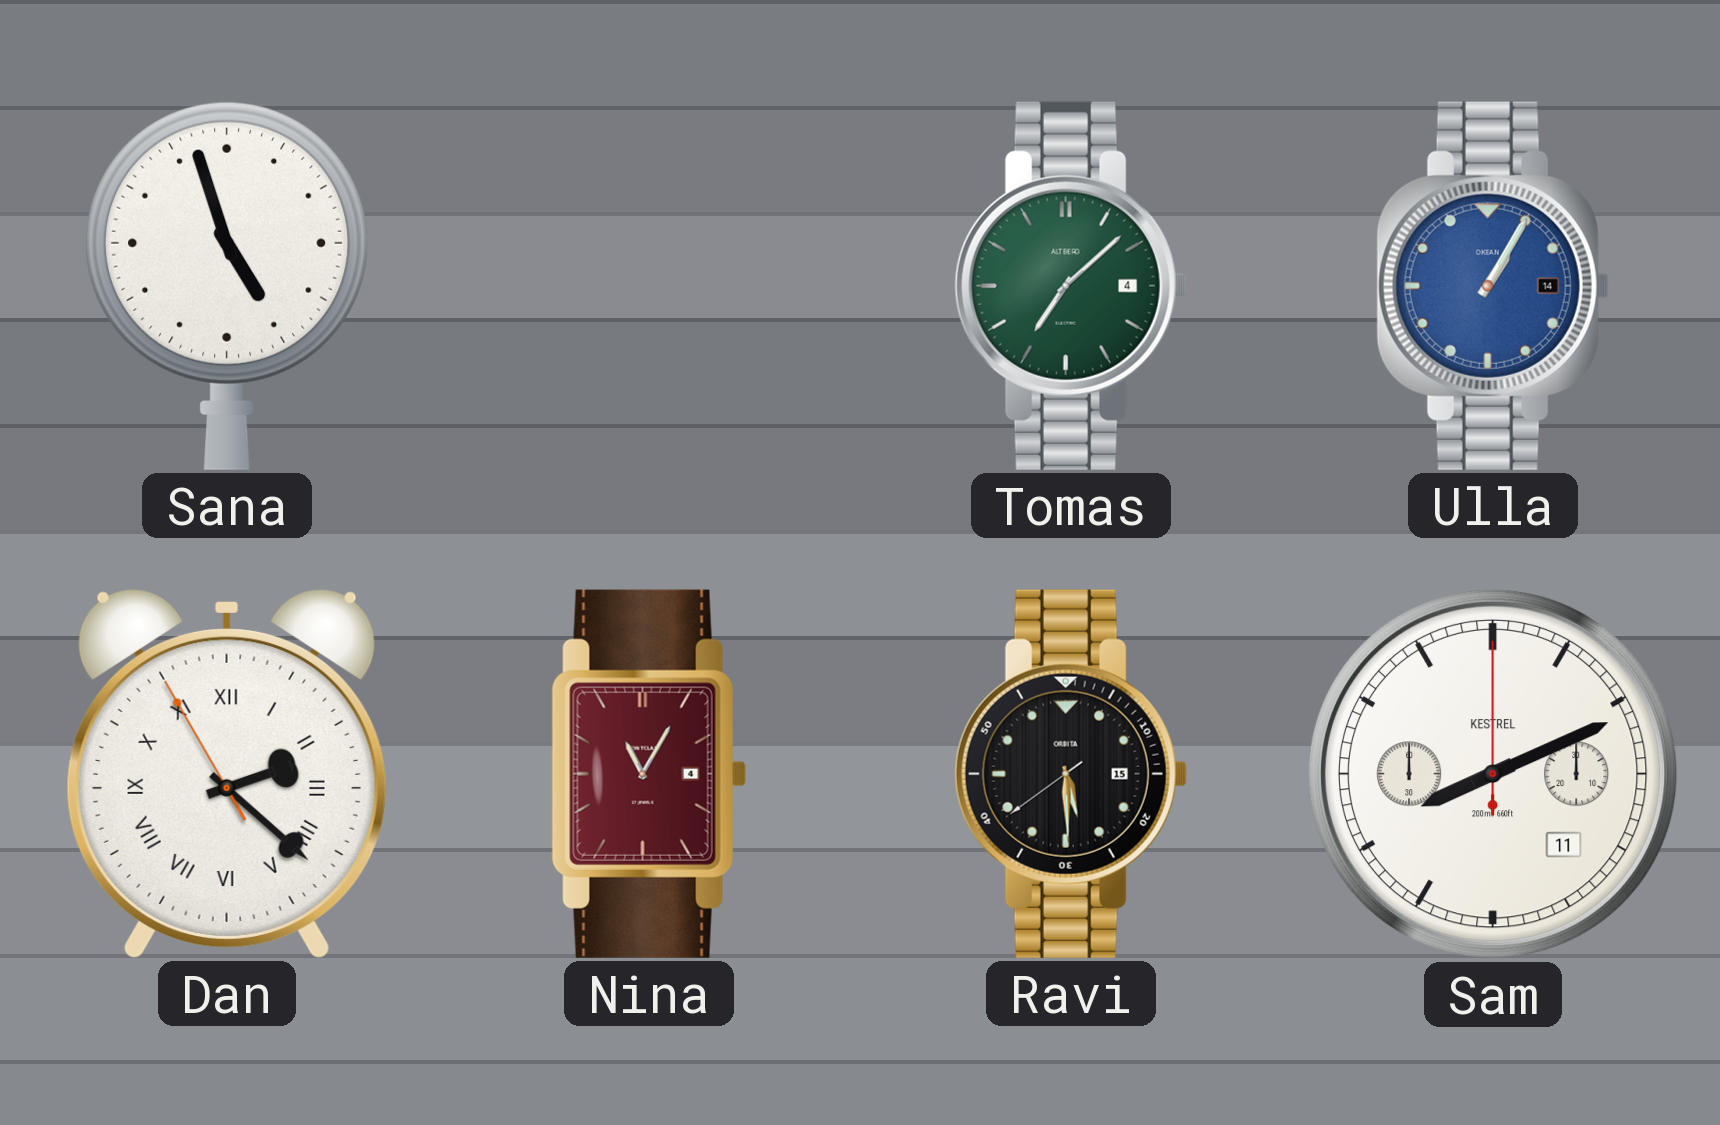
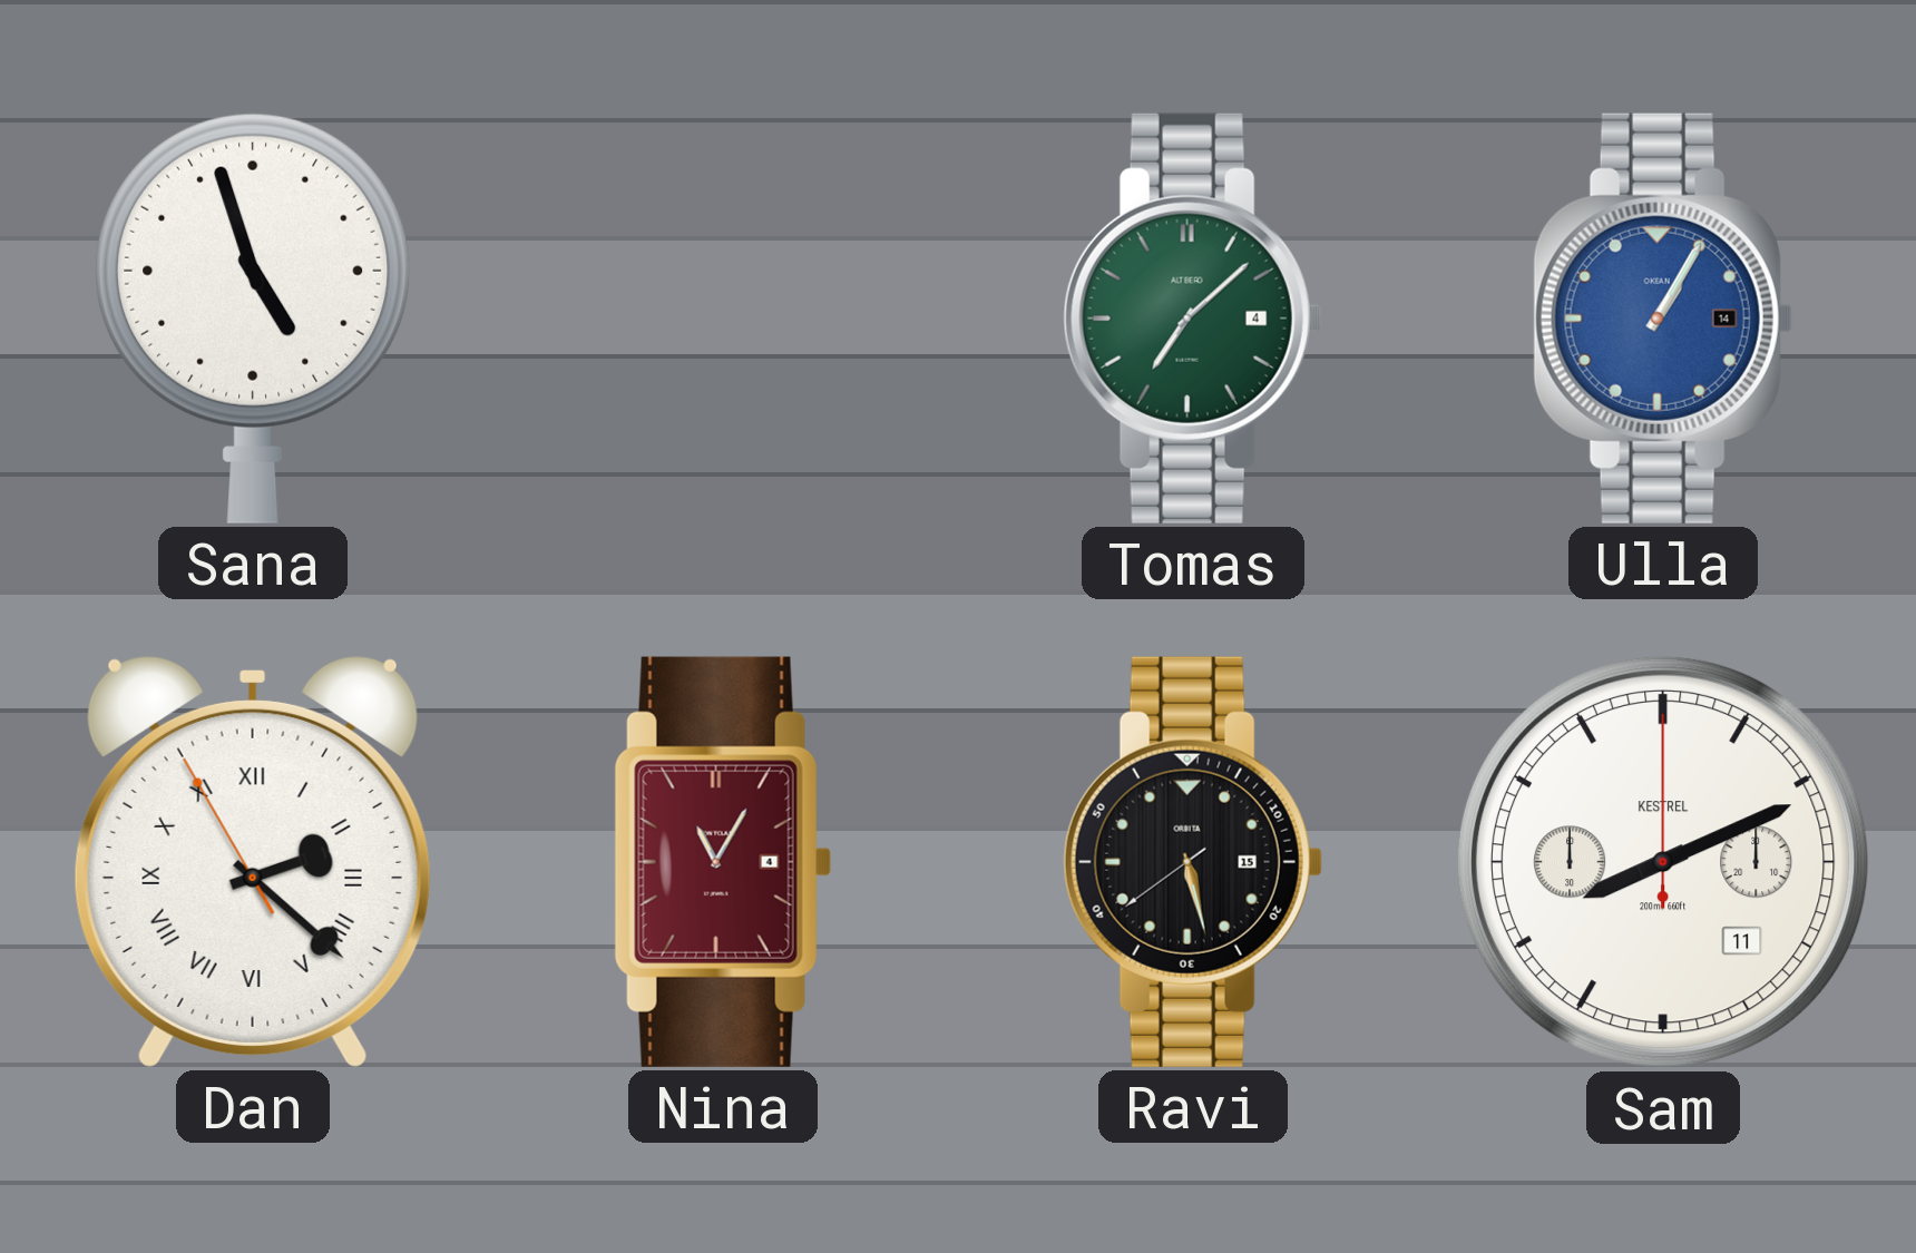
Ravi: 5:29 -> 5:27 (1193, 862)
